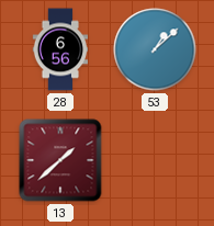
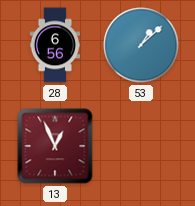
13: 1:38 -> 12:56 (55, 146)
